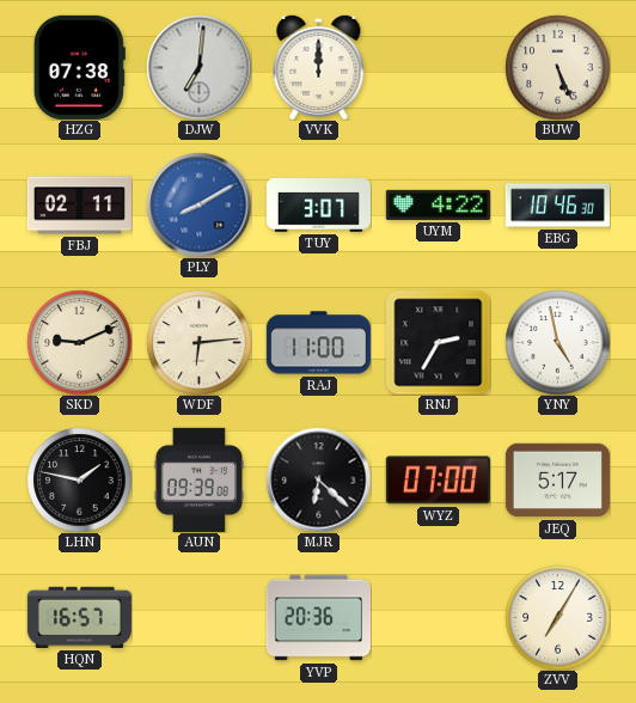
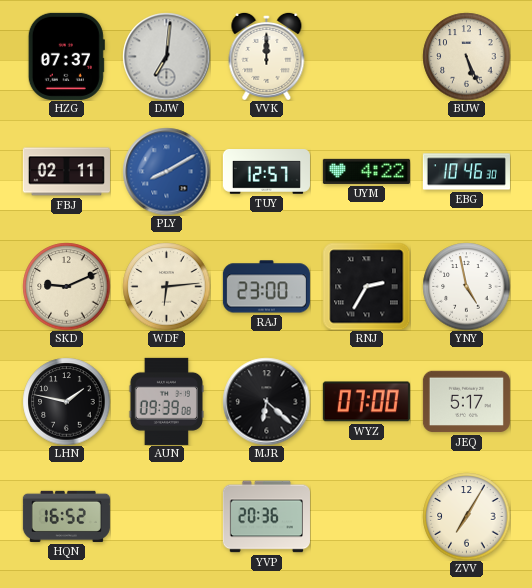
HZG: 07:38 -> 07:37 (66, 56)
TUY: 3:07 -> 12:57 (266, 172)
RAJ: 11:00 -> 23:00 (266, 287)
HQN: 16:57 -> 16:52 (66, 516)
